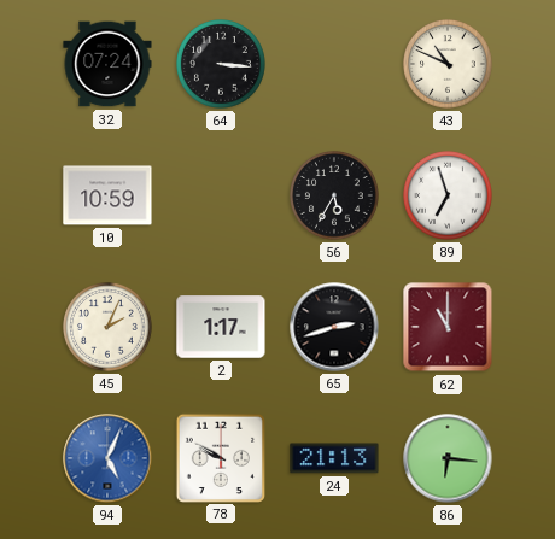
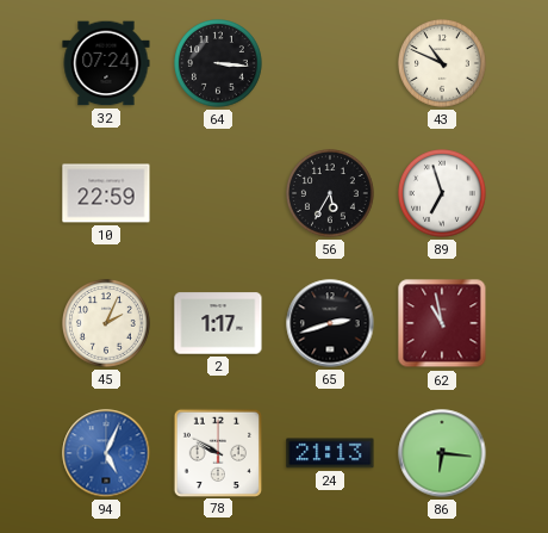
10: 10:59 -> 22:59 (106, 193)
62: 11:00 -> 10:58 (442, 323)
